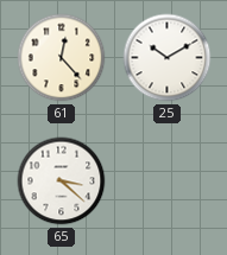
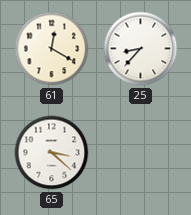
61: 12:23 -> 12:20 (52, 49)
25: 10:10 -> 8:37 (141, 49)
